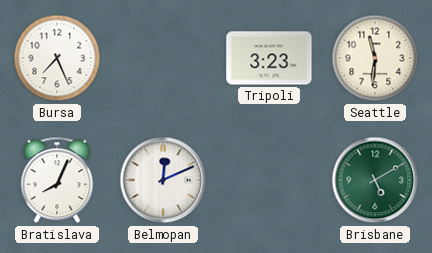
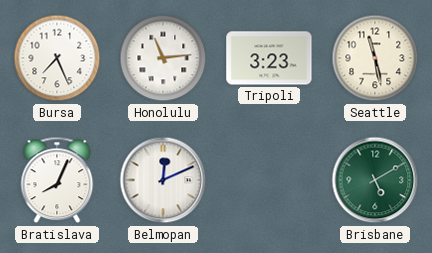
Honolulu: none -> 11:14 (163, 58)
Seattle: 11:31 -> 11:28 (375, 58)
